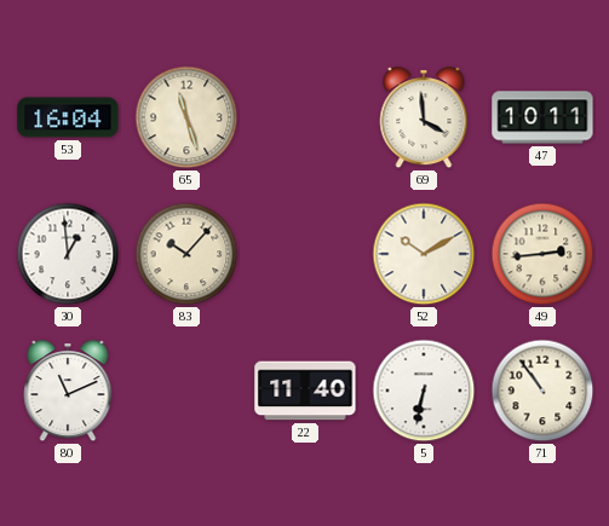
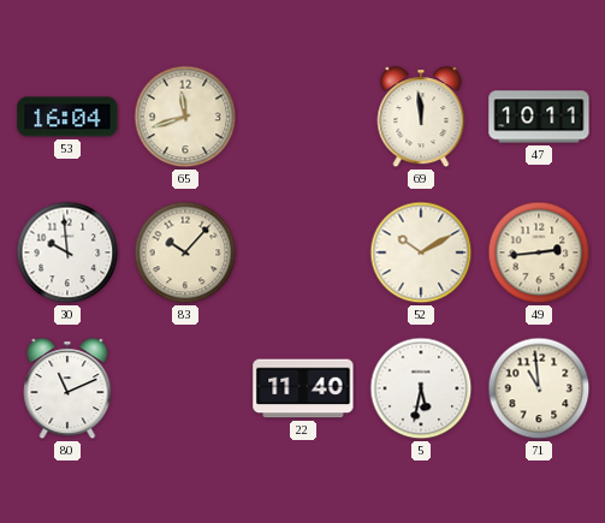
65: 11:27 -> 11:42 (185, 117)
69: 3:59 -> 11:59 (421, 118)
30: 12:59 -> 9:59 (67, 252)
5: 6:32 -> 5:32 (421, 388)
71: 10:54 -> 10:59 (539, 388)
